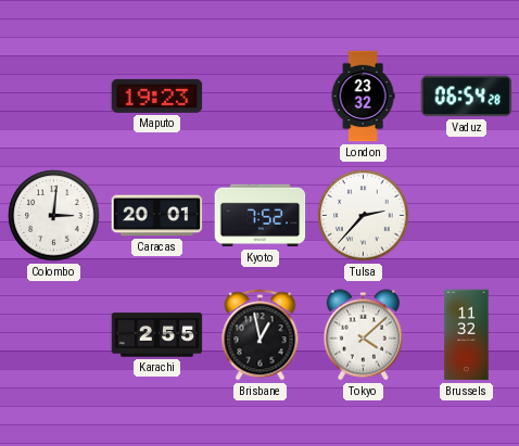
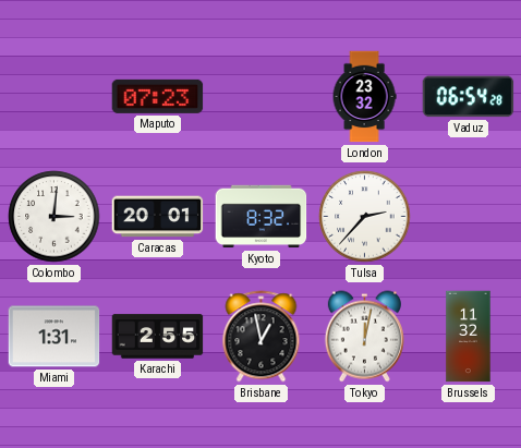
Maputo: 19:23 -> 07:23 (158, 96)
Kyoto: 7:52 -> 8:32 (262, 217)
Miami: none -> 1:31 (54, 337)
Tokyo: 4:08 -> 12:02 (364, 337)
